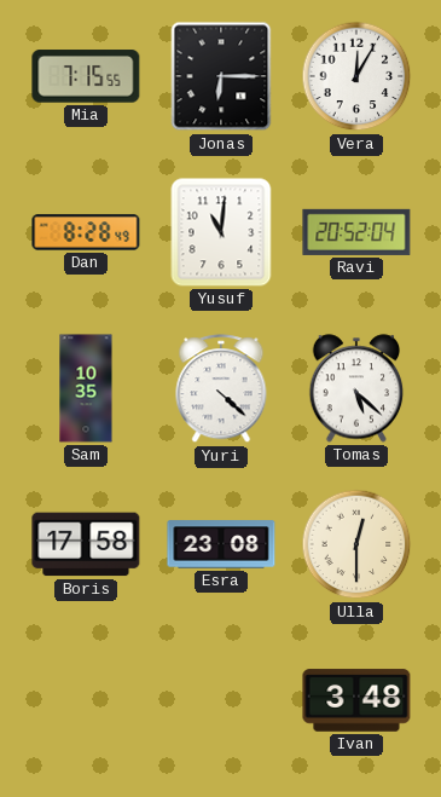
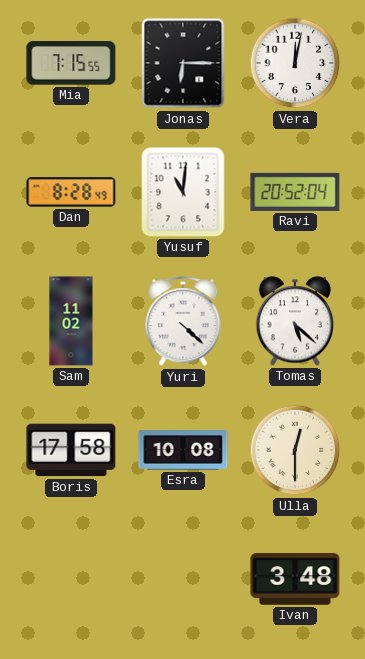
Vera: 12:05 -> 12:02 (295, 63)
Sam: 10:35 -> 11:02 (71, 321)
Esra: 23:08 -> 10:08 (183, 450)
